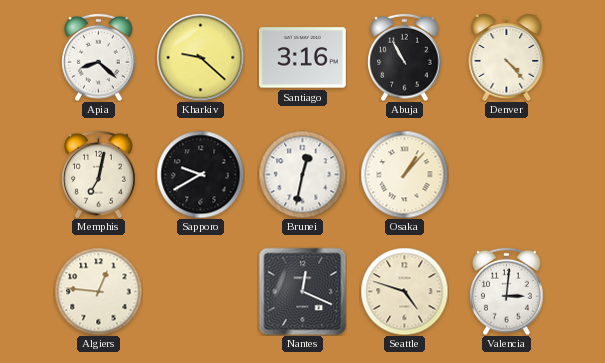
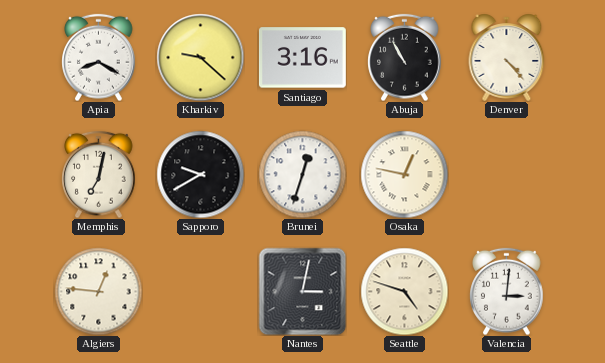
Apia: 8:22 -> 8:20 (99, 57)
Brunei: 12:32 -> 12:33 (302, 174)
Osaka: 1:07 -> 12:47 (404, 174)
Nantes: 12:19 -> 3:02 (302, 291)
